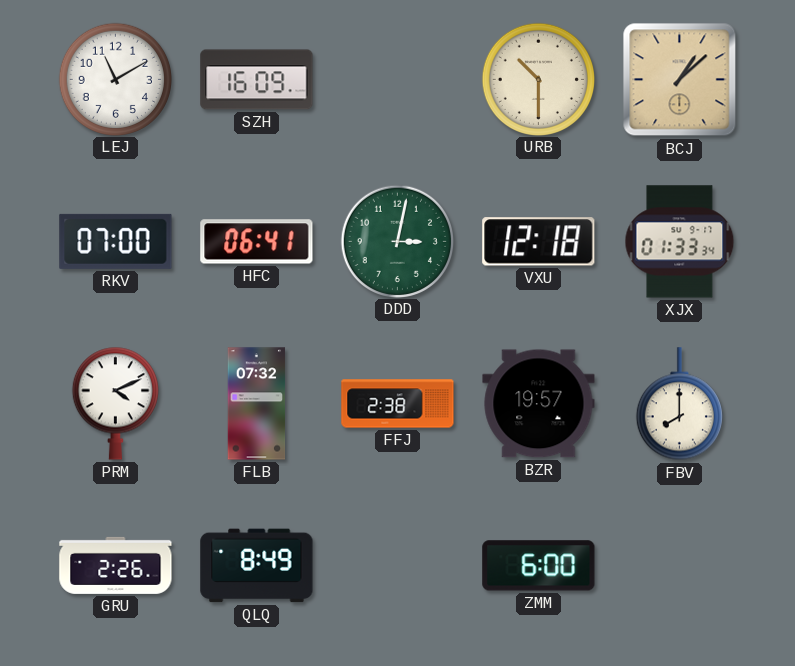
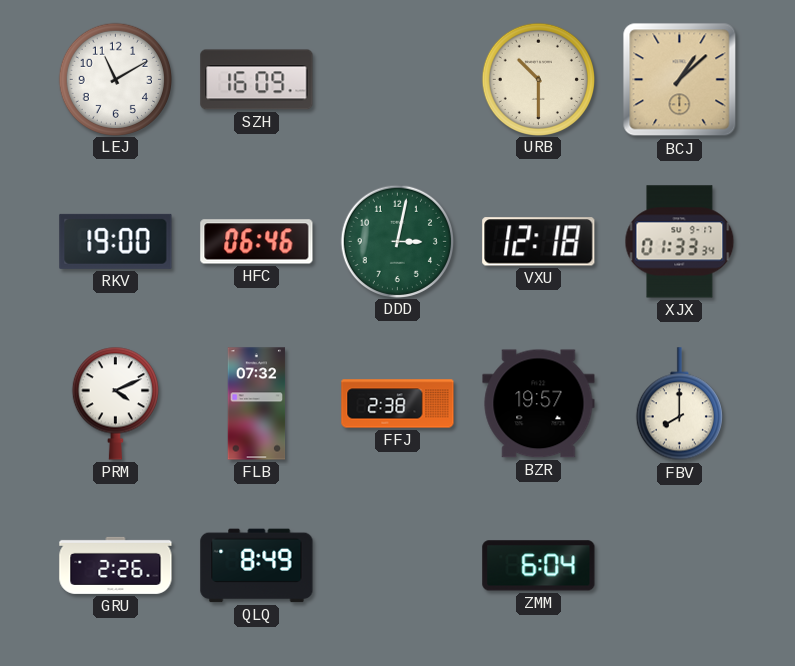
RKV: 07:00 -> 19:00 (116, 241)
HFC: 06:41 -> 06:46 (257, 242)
ZMM: 6:00 -> 6:04 (539, 566)
